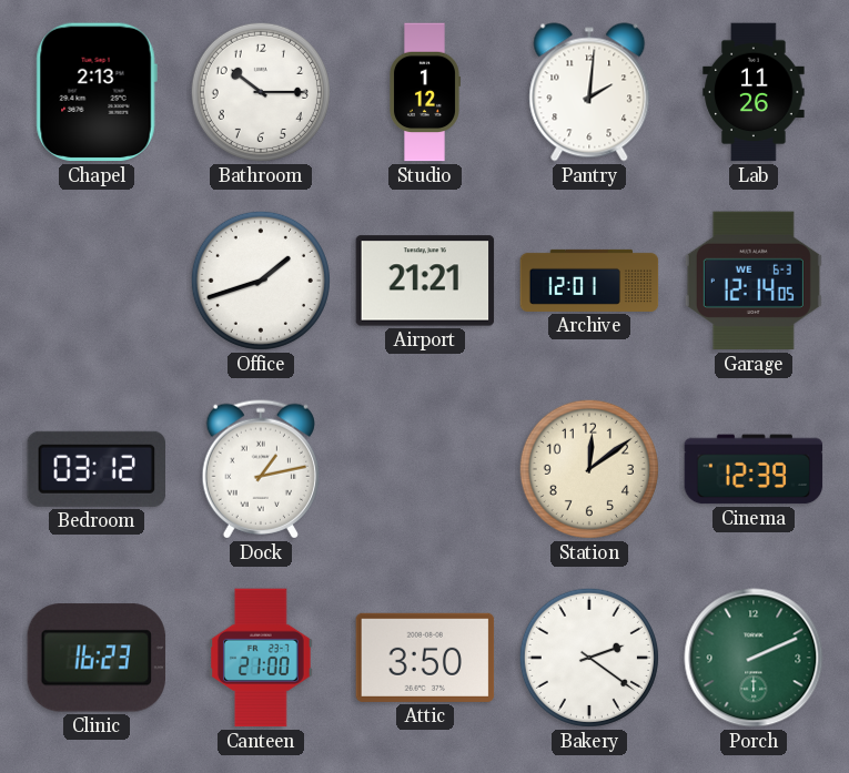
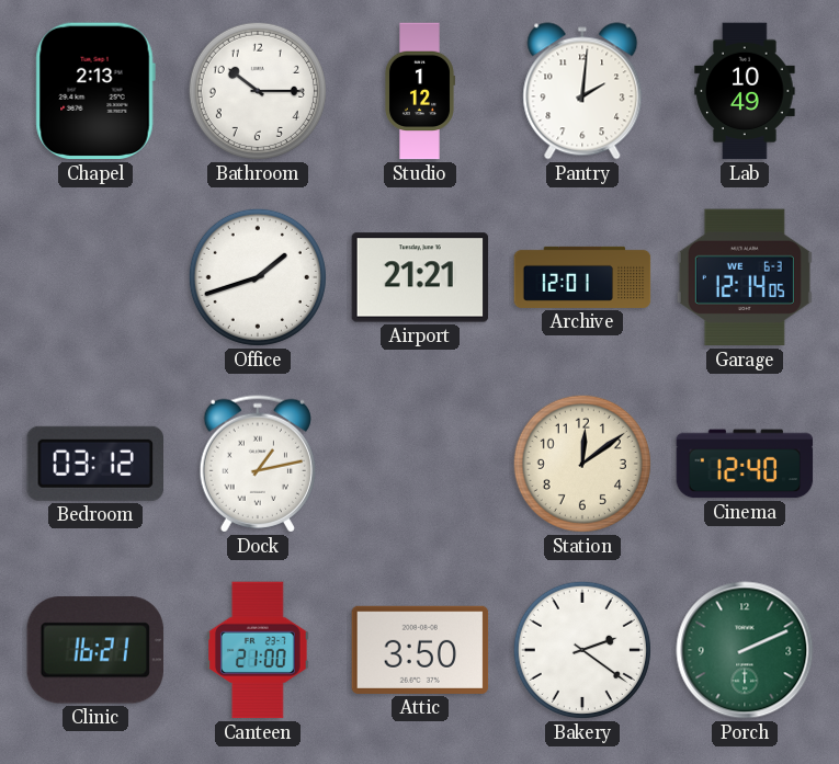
Lab: 11:26 -> 10:49 (745, 91)
Cinema: 12:39 -> 12:40 (745, 464)
Clinic: 16:23 -> 16:21 (95, 650)
